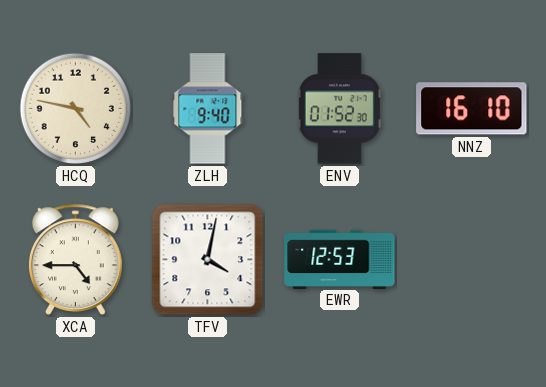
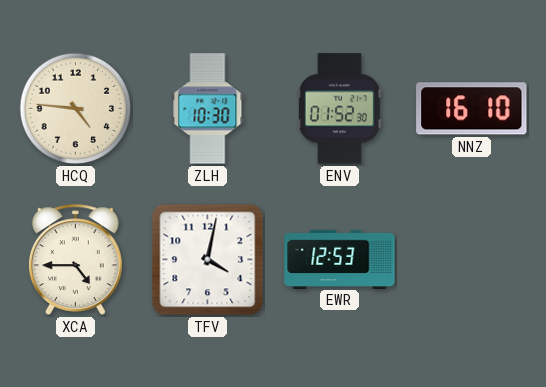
HCQ: 4:47 -> 4:46 (76, 109)
ZLH: 9:40 -> 10:30 (208, 109)
